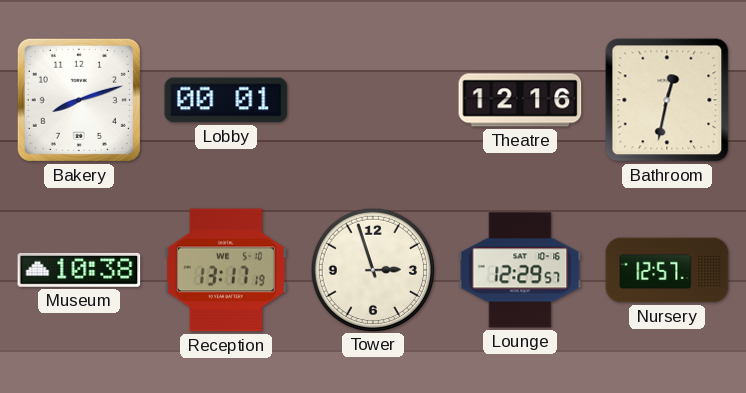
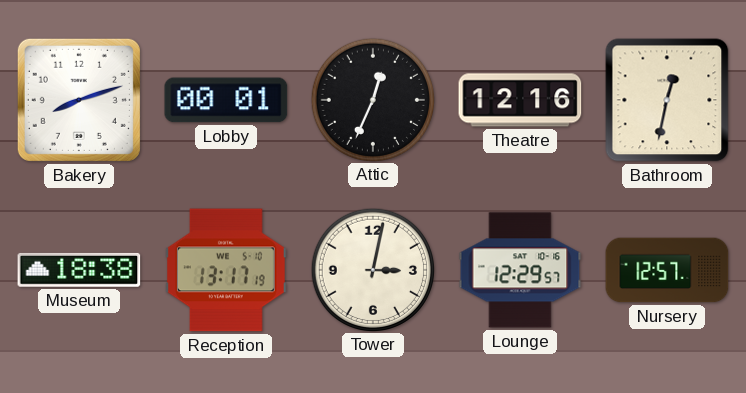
Attic: none -> 12:34 (372, 99)
Museum: 10:38 -> 18:38 (79, 270)
Tower: 2:57 -> 3:02 (372, 269)
